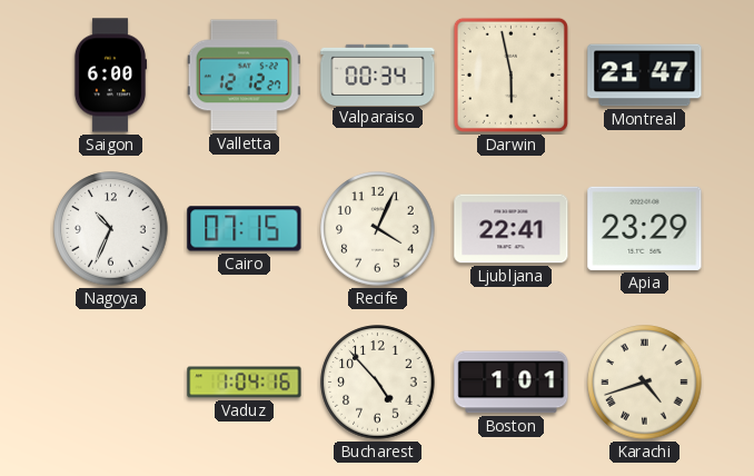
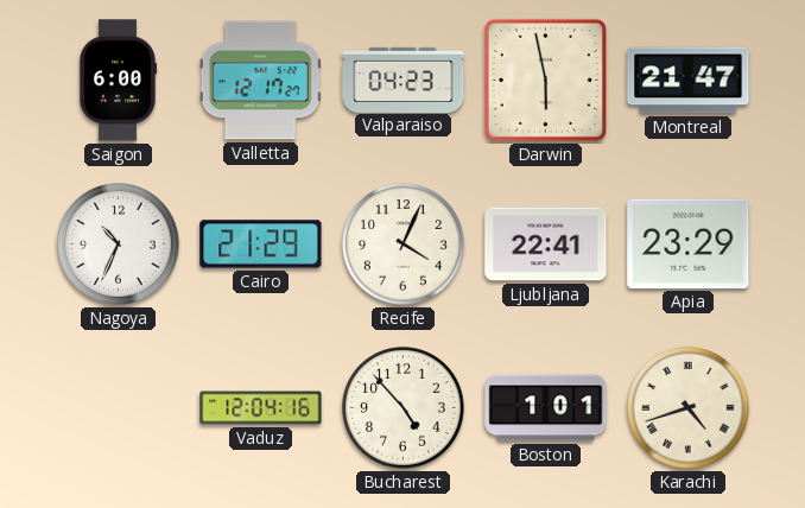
Valletta: 12:12 -> 12:17 (260, 81)
Valparaiso: 00:34 -> 04:23 (404, 80)
Cairo: 07:15 -> 21:29 (261, 245)
Vaduz: 1:04 -> 12:04 (261, 408)
